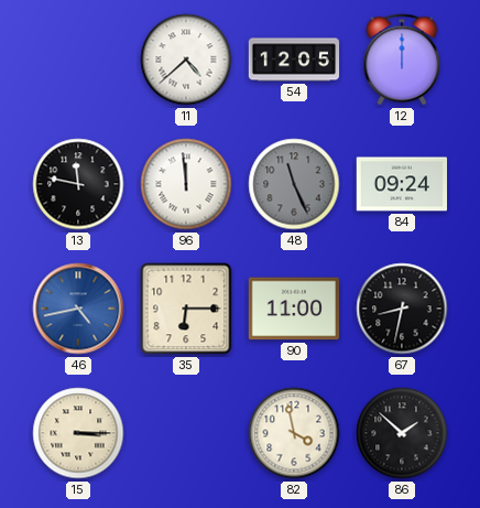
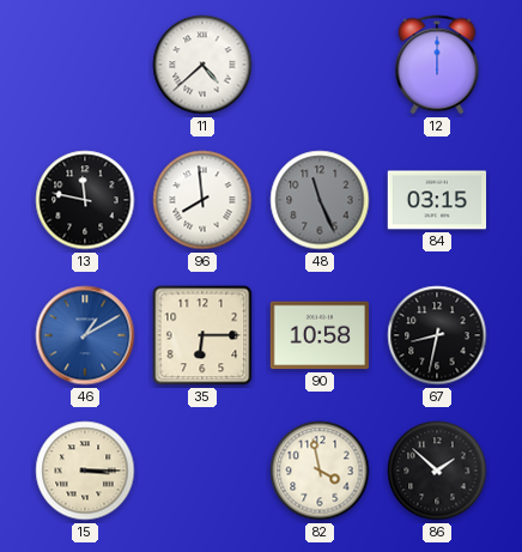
54: 12:05 -> none (294, 60)
96: 11:59 -> 7:59 (202, 200)
84: 09:24 -> 03:15 (437, 200)
46: 4:43 -> 1:10 (85, 335)
90: 11:00 -> 10:58 (320, 335)
